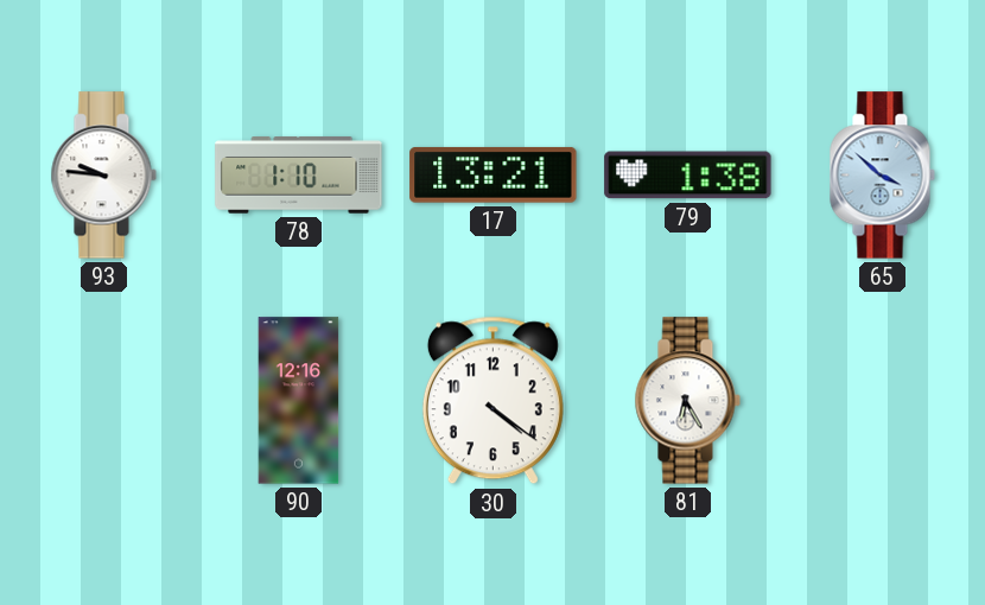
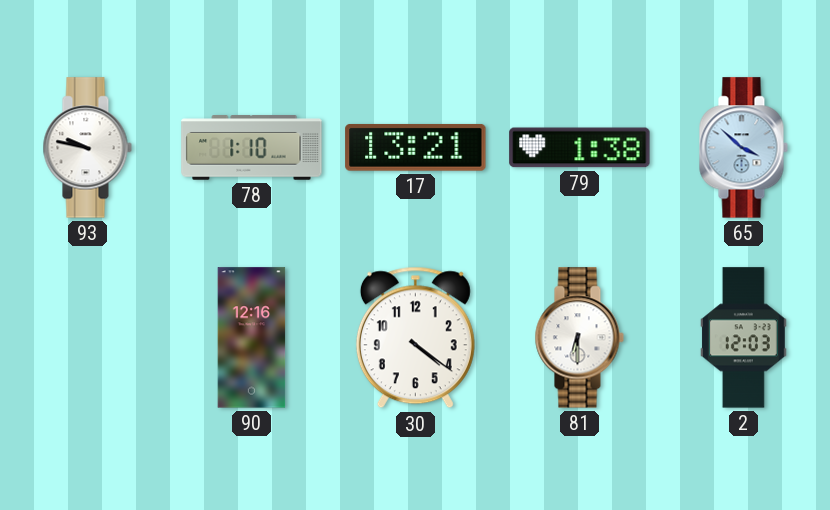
93: 9:46 -> 9:47 (87, 148)
81: 6:25 -> 6:30 (579, 338)
2: none -> 12:03 (743, 338)
